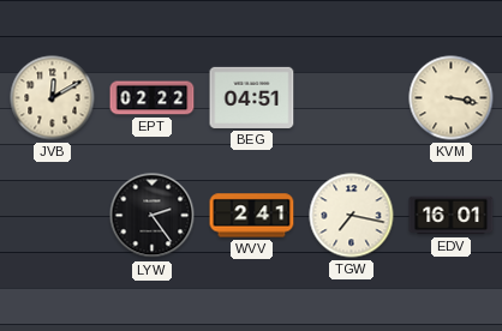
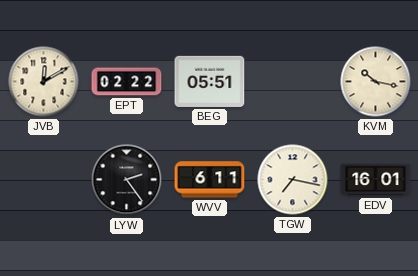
BEG: 04:51 -> 05:51 (210, 81)
KVM: 3:17 -> 10:17 (376, 82)
WVV: 2:41 -> 6:11 (210, 180)
